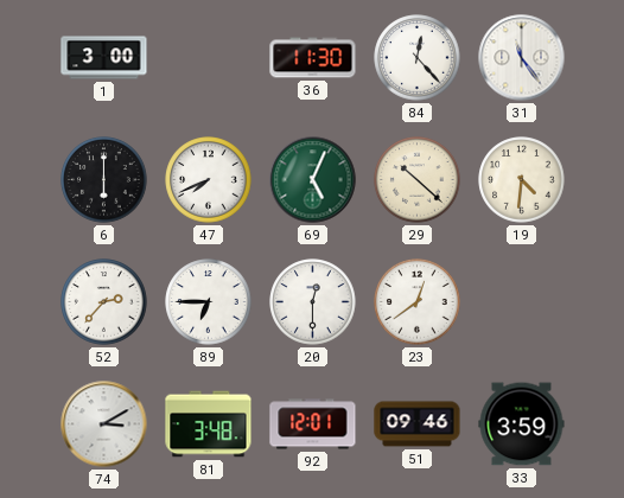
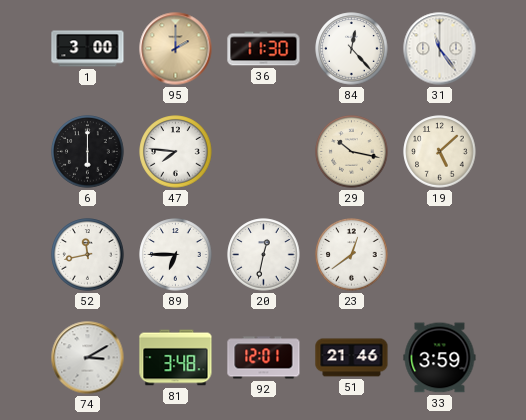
95: none -> 2:00 (176, 49)
47: 7:41 -> 7:46 (176, 152)
69: 5:04 -> none (313, 180)
29: 10:22 -> 10:17 (352, 152)
19: 4:31 -> 5:08 (440, 152)
52: 2:37 -> 11:43 (88, 255)
20: 12:30 -> 12:32 (264, 255)
51: 09:46 -> 21:46 (352, 358)
